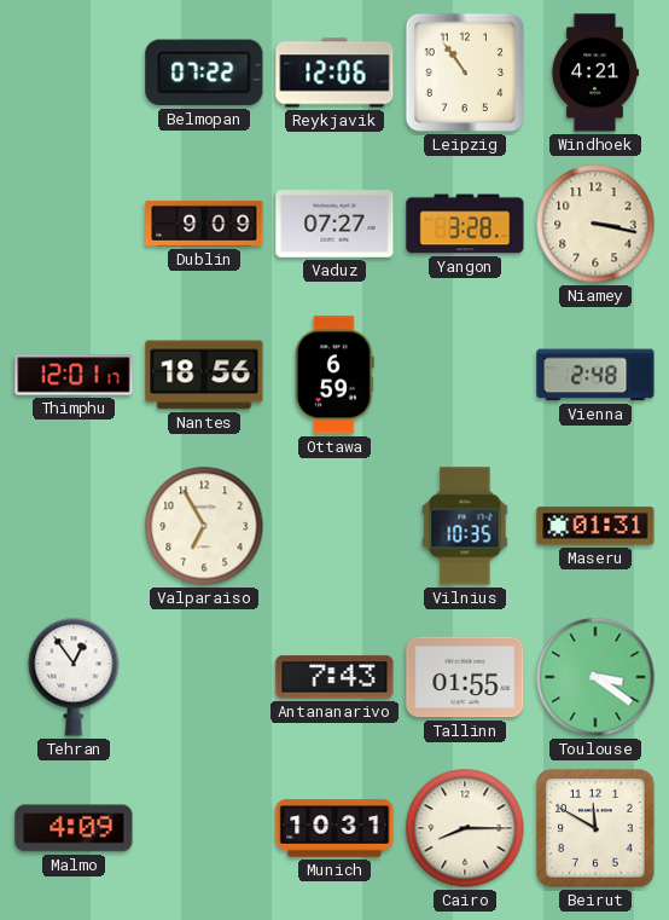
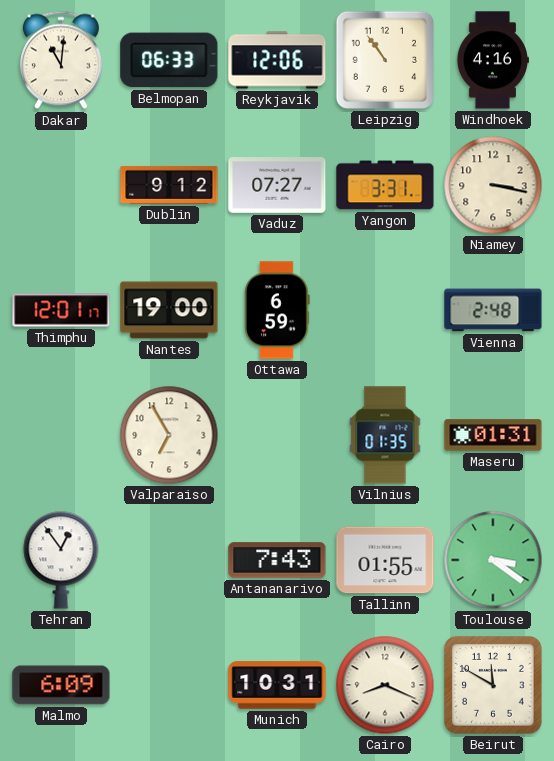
Dakar: none -> 11:01 (61, 60)
Belmopan: 07:22 -> 06:33 (169, 60)
Windhoek: 4:21 -> 4:16 (492, 60)
Dublin: 9:09 -> 9:12 (169, 185)
Yangon: 3:28 -> 3:31 (385, 185)
Nantes: 18:56 -> 19:00 (169, 310)
Vilnius: 10:35 -> 01:35 (385, 435)
Malmo: 4:09 -> 6:09 (61, 685)
Cairo: 8:15 -> 8:19 (385, 685)
